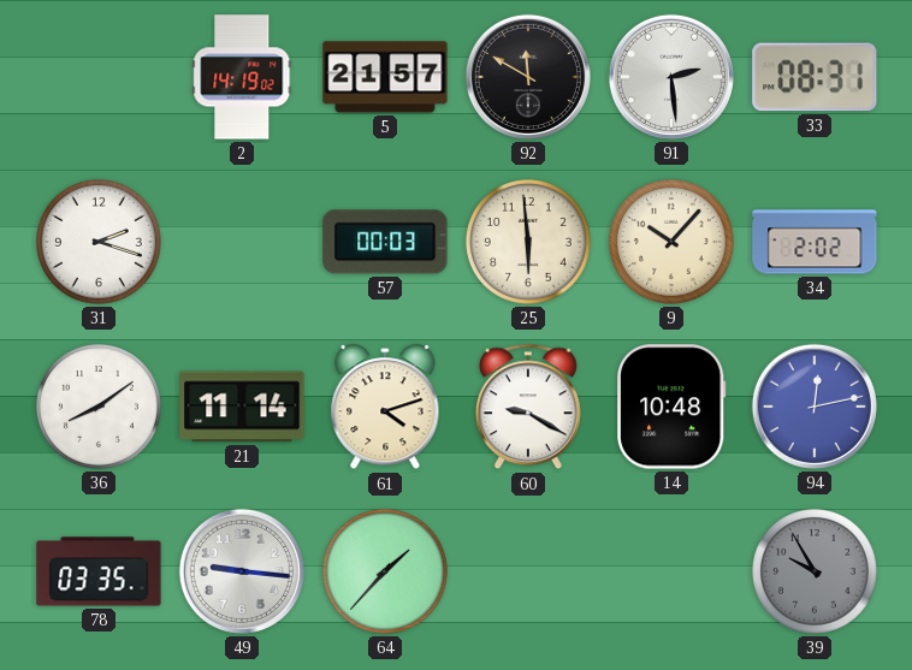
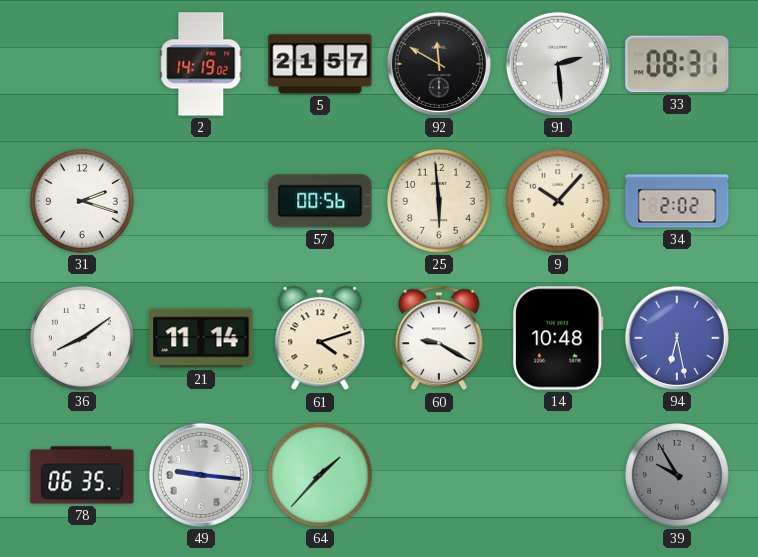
57: 00:03 -> 00:56 (320, 201)
94: 12:13 -> 6:28 (677, 338)
78: 03:35 -> 06:35 (82, 475)
